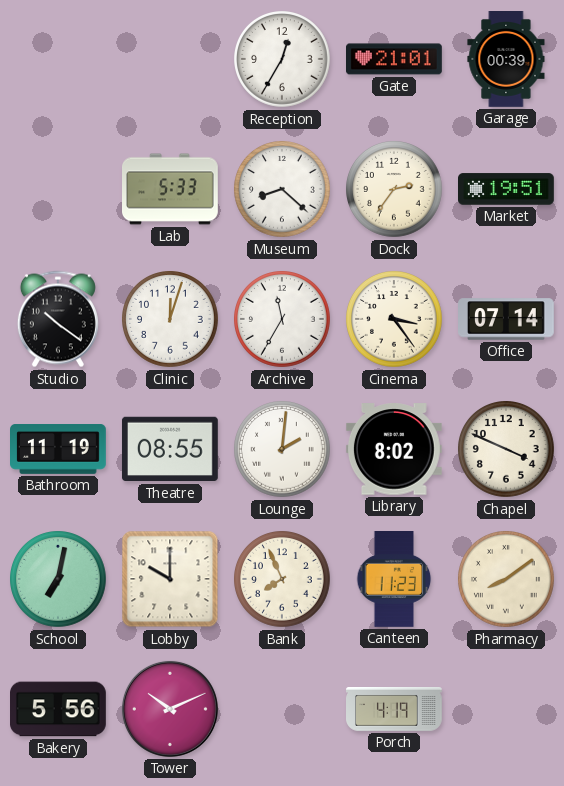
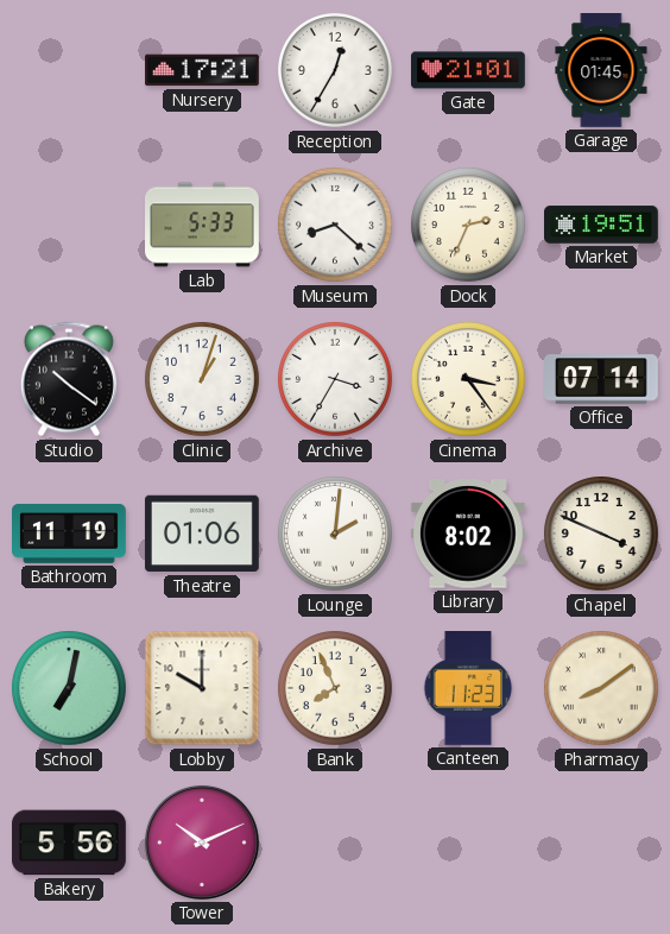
Nursery: none -> 17:21 (203, 70)
Garage: 00:39 -> 01:45 (601, 71)
Dock: 2:36 -> 2:34 (469, 226)
Clinic: 12:03 -> 1:03 (203, 380)
Archive: 11:35 -> 3:35 (336, 380)
Theatre: 08:55 -> 01:06 (202, 534)
Porch: 4:19 -> none (395, 710)
